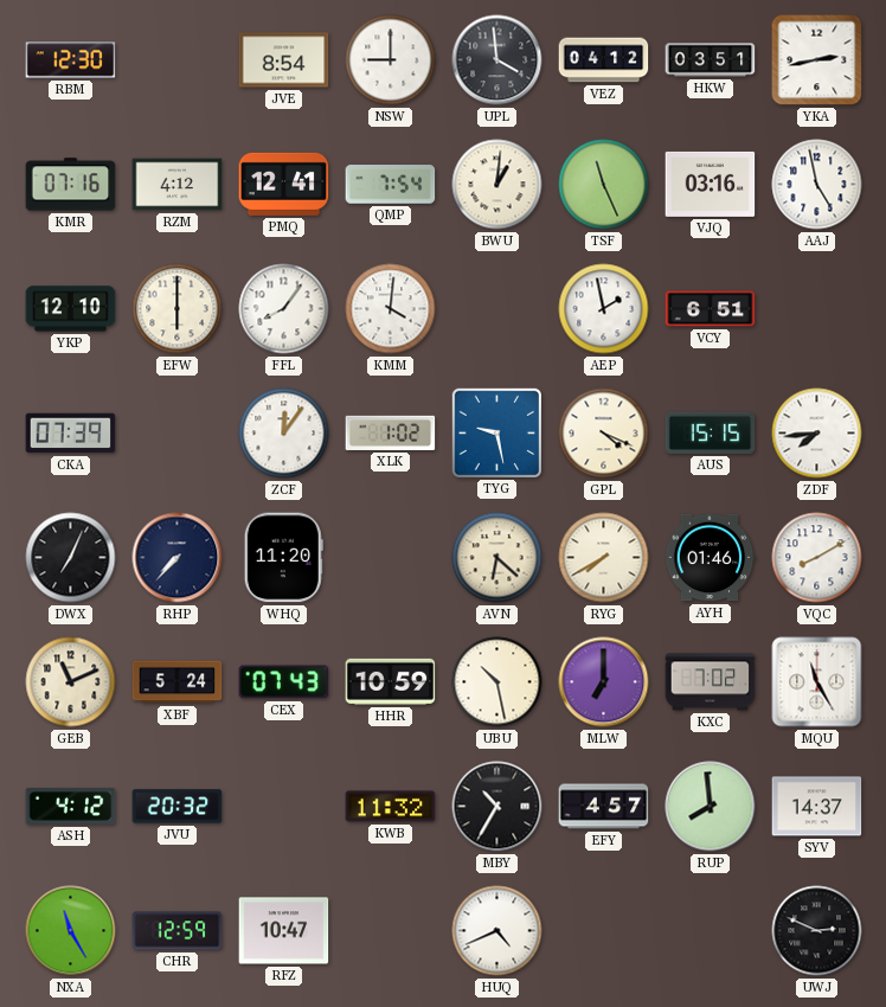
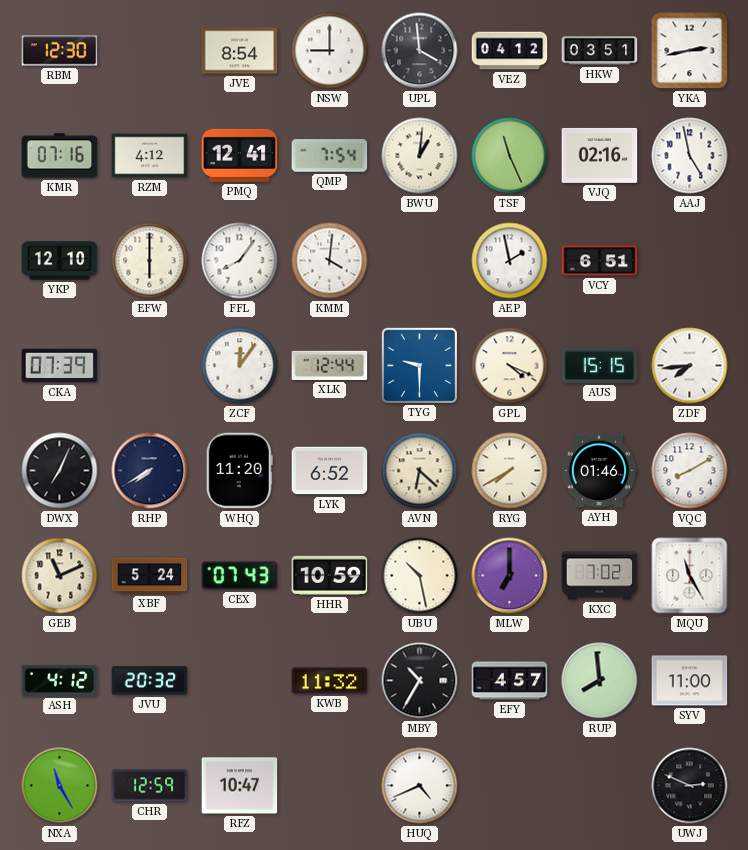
VJQ: 03:16 -> 02:16 (600, 155)
XLK: 1:02 -> 12:44 (330, 365)
TYG: 9:28 -> 9:30 (419, 365)
RHP: 7:37 -> 7:40 (150, 471)
LYK: none -> 6:52 (330, 471)
SYV: 14:37 -> 11:00 (690, 681)
